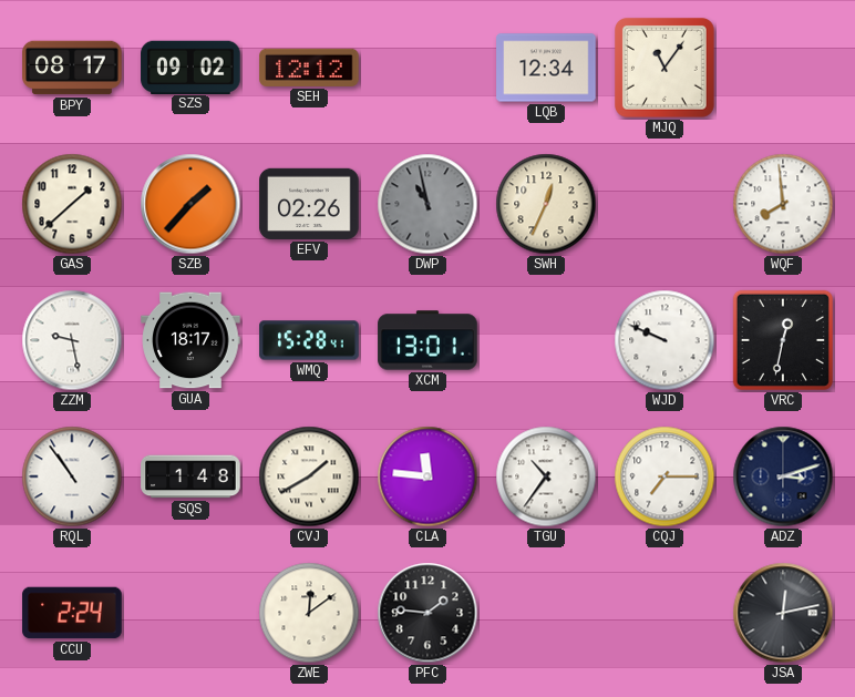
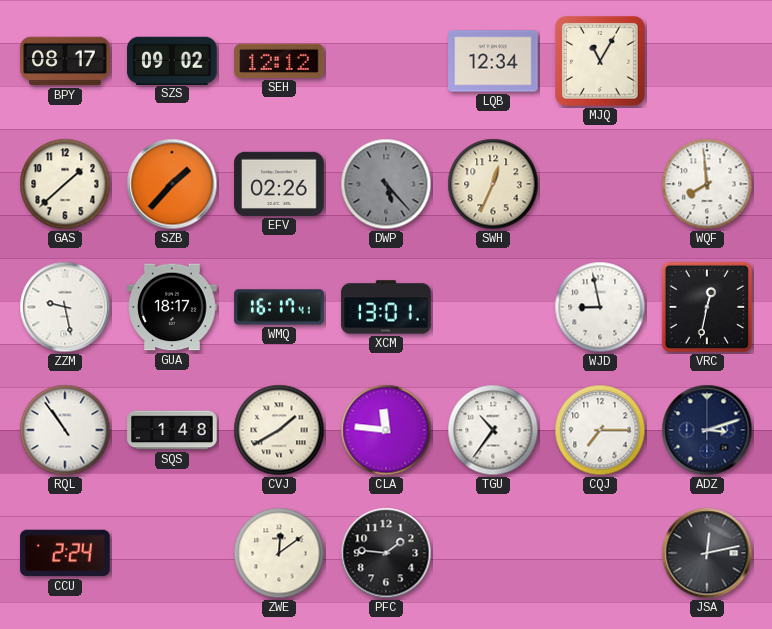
MJQ: 11:06 -> 11:05 (601, 62)
DWP: 10:58 -> 5:23 (386, 184)
WMQ: 15:28 -> 16:17 (279, 307)
WJD: 9:49 -> 8:58 (600, 307)
